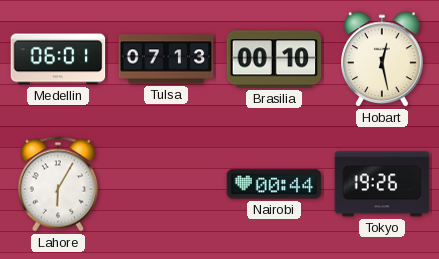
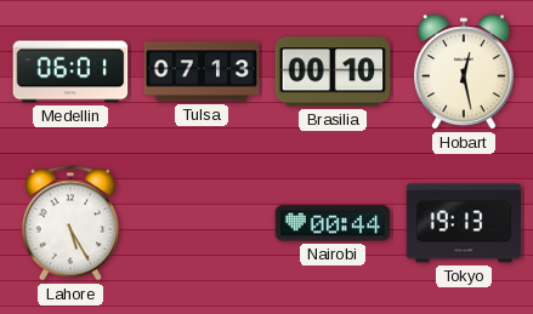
Lahore: 6:05 -> 5:25 (70, 223)
Tokyo: 19:26 -> 19:13 (464, 223)
